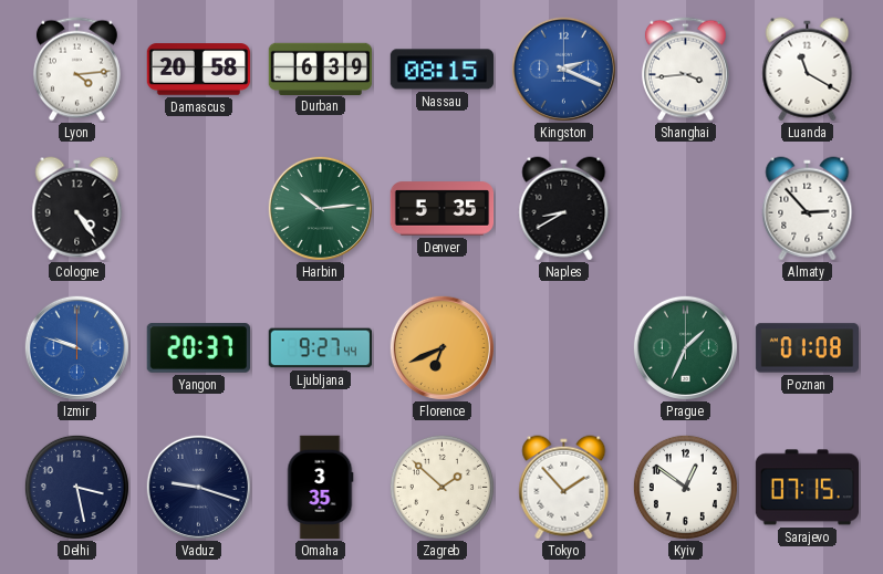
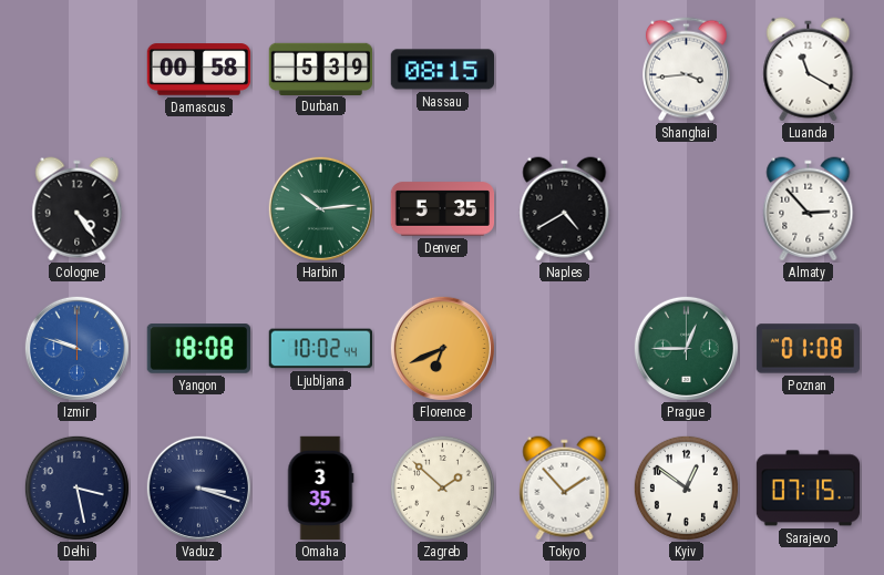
Lyon: 4:14 -> none (76, 70)
Damascus: 20:58 -> 00:58 (199, 70)
Durban: 6:39 -> 5:39 (321, 69)
Kingston: 2:19 -> none (563, 69)
Naples: 8:40 -> 4:40 (565, 209)
Yangon: 20:37 -> 18:08 (198, 349)
Ljubljana: 9:27 -> 10:02 (320, 349)
Prague: 1:34 -> 12:45 (686, 348)
Vaduz: 9:18 -> 3:18 (198, 487)
